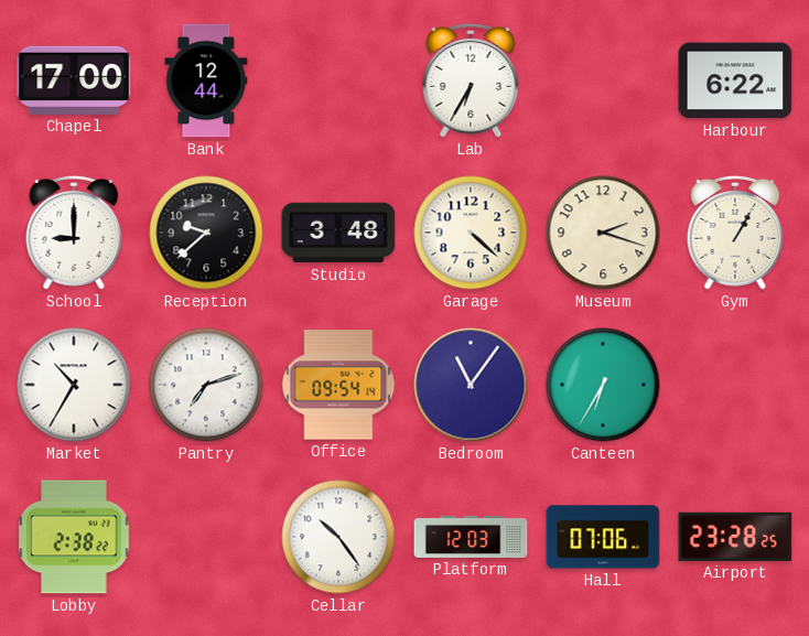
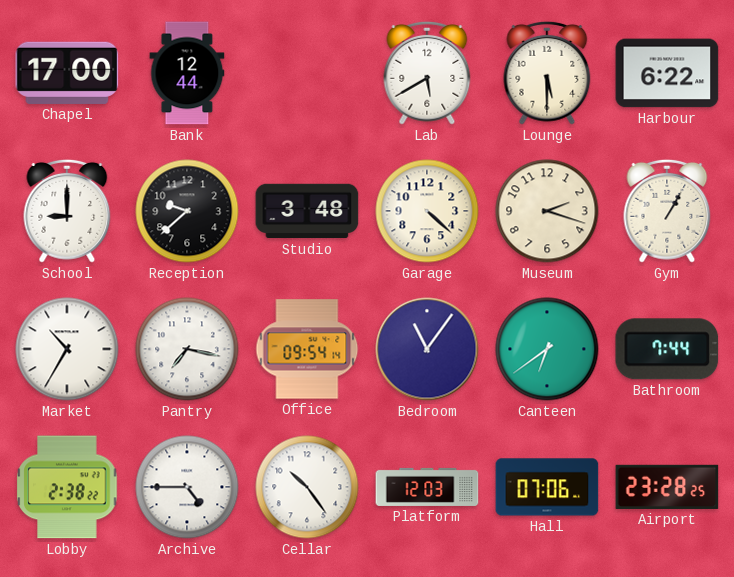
Lab: 6:35 -> 5:40 (427, 73)
Lounge: none -> 5:30 (547, 73)
Pantry: 7:12 -> 7:17 (187, 349)
Canteen: 6:35 -> 6:39 (547, 349)
Bathroom: none -> 7:44 (667, 349)
Archive: none -> 4:45 (187, 487)
